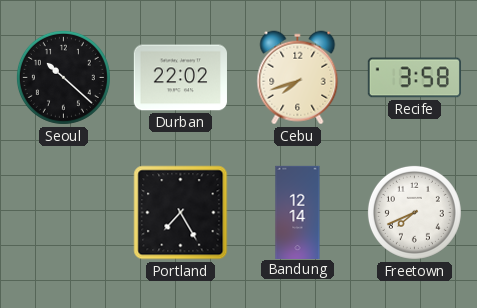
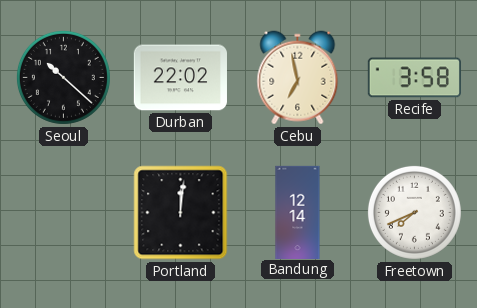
Cebu: 7:42 -> 6:58 (298, 78)
Portland: 7:25 -> 12:01 (181, 213)
